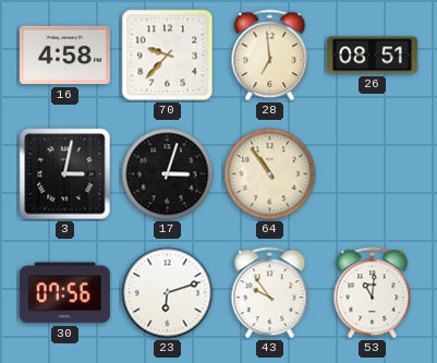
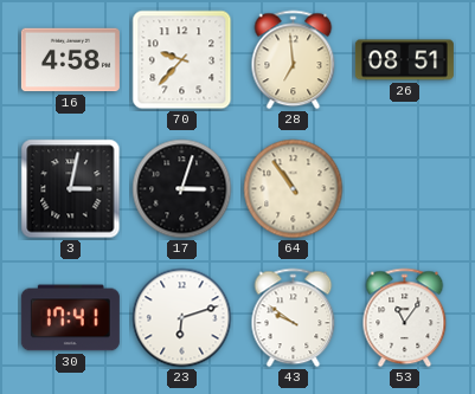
30: 07:56 -> 17:41 (70, 318)
43: 9:54 -> 9:51 (294, 318)
53: 11:01 -> 11:06 (405, 318)
